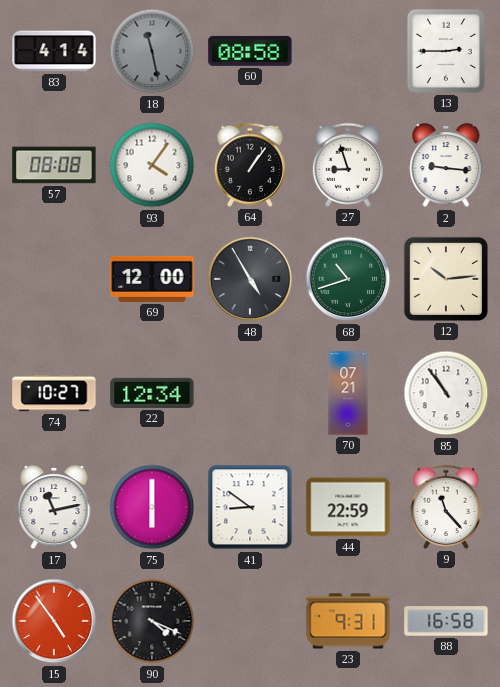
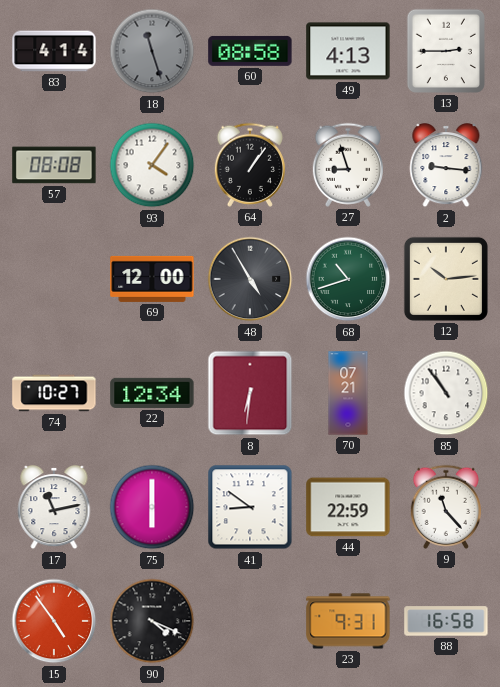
18: 11:28 -> 11:27 (152, 51)
49: none -> 4:13 (348, 51)
8: none -> 6:31 (250, 393)
